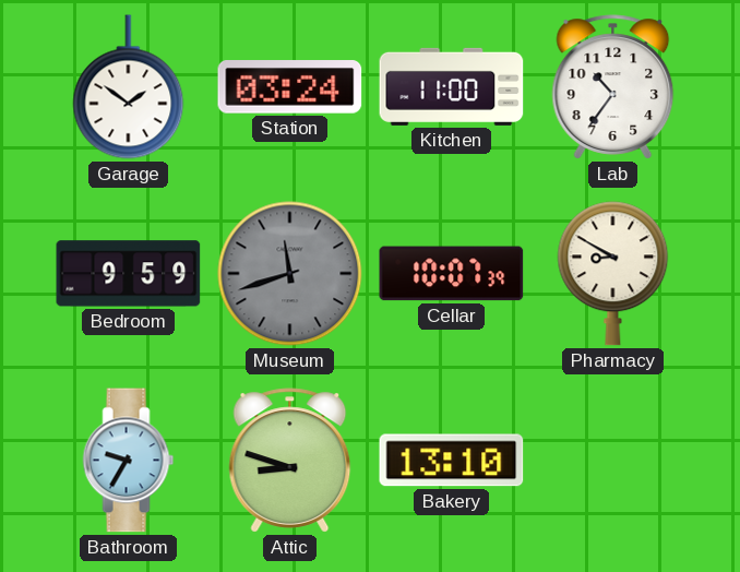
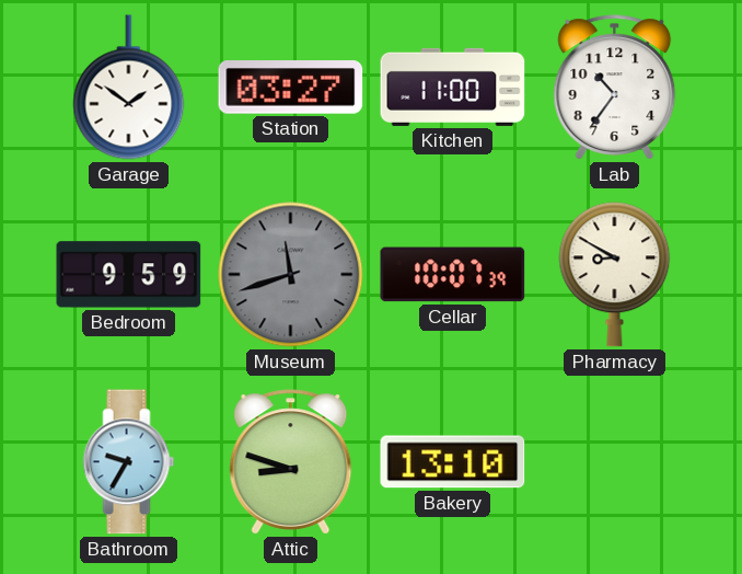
Station: 03:24 -> 03:27 (291, 88)
